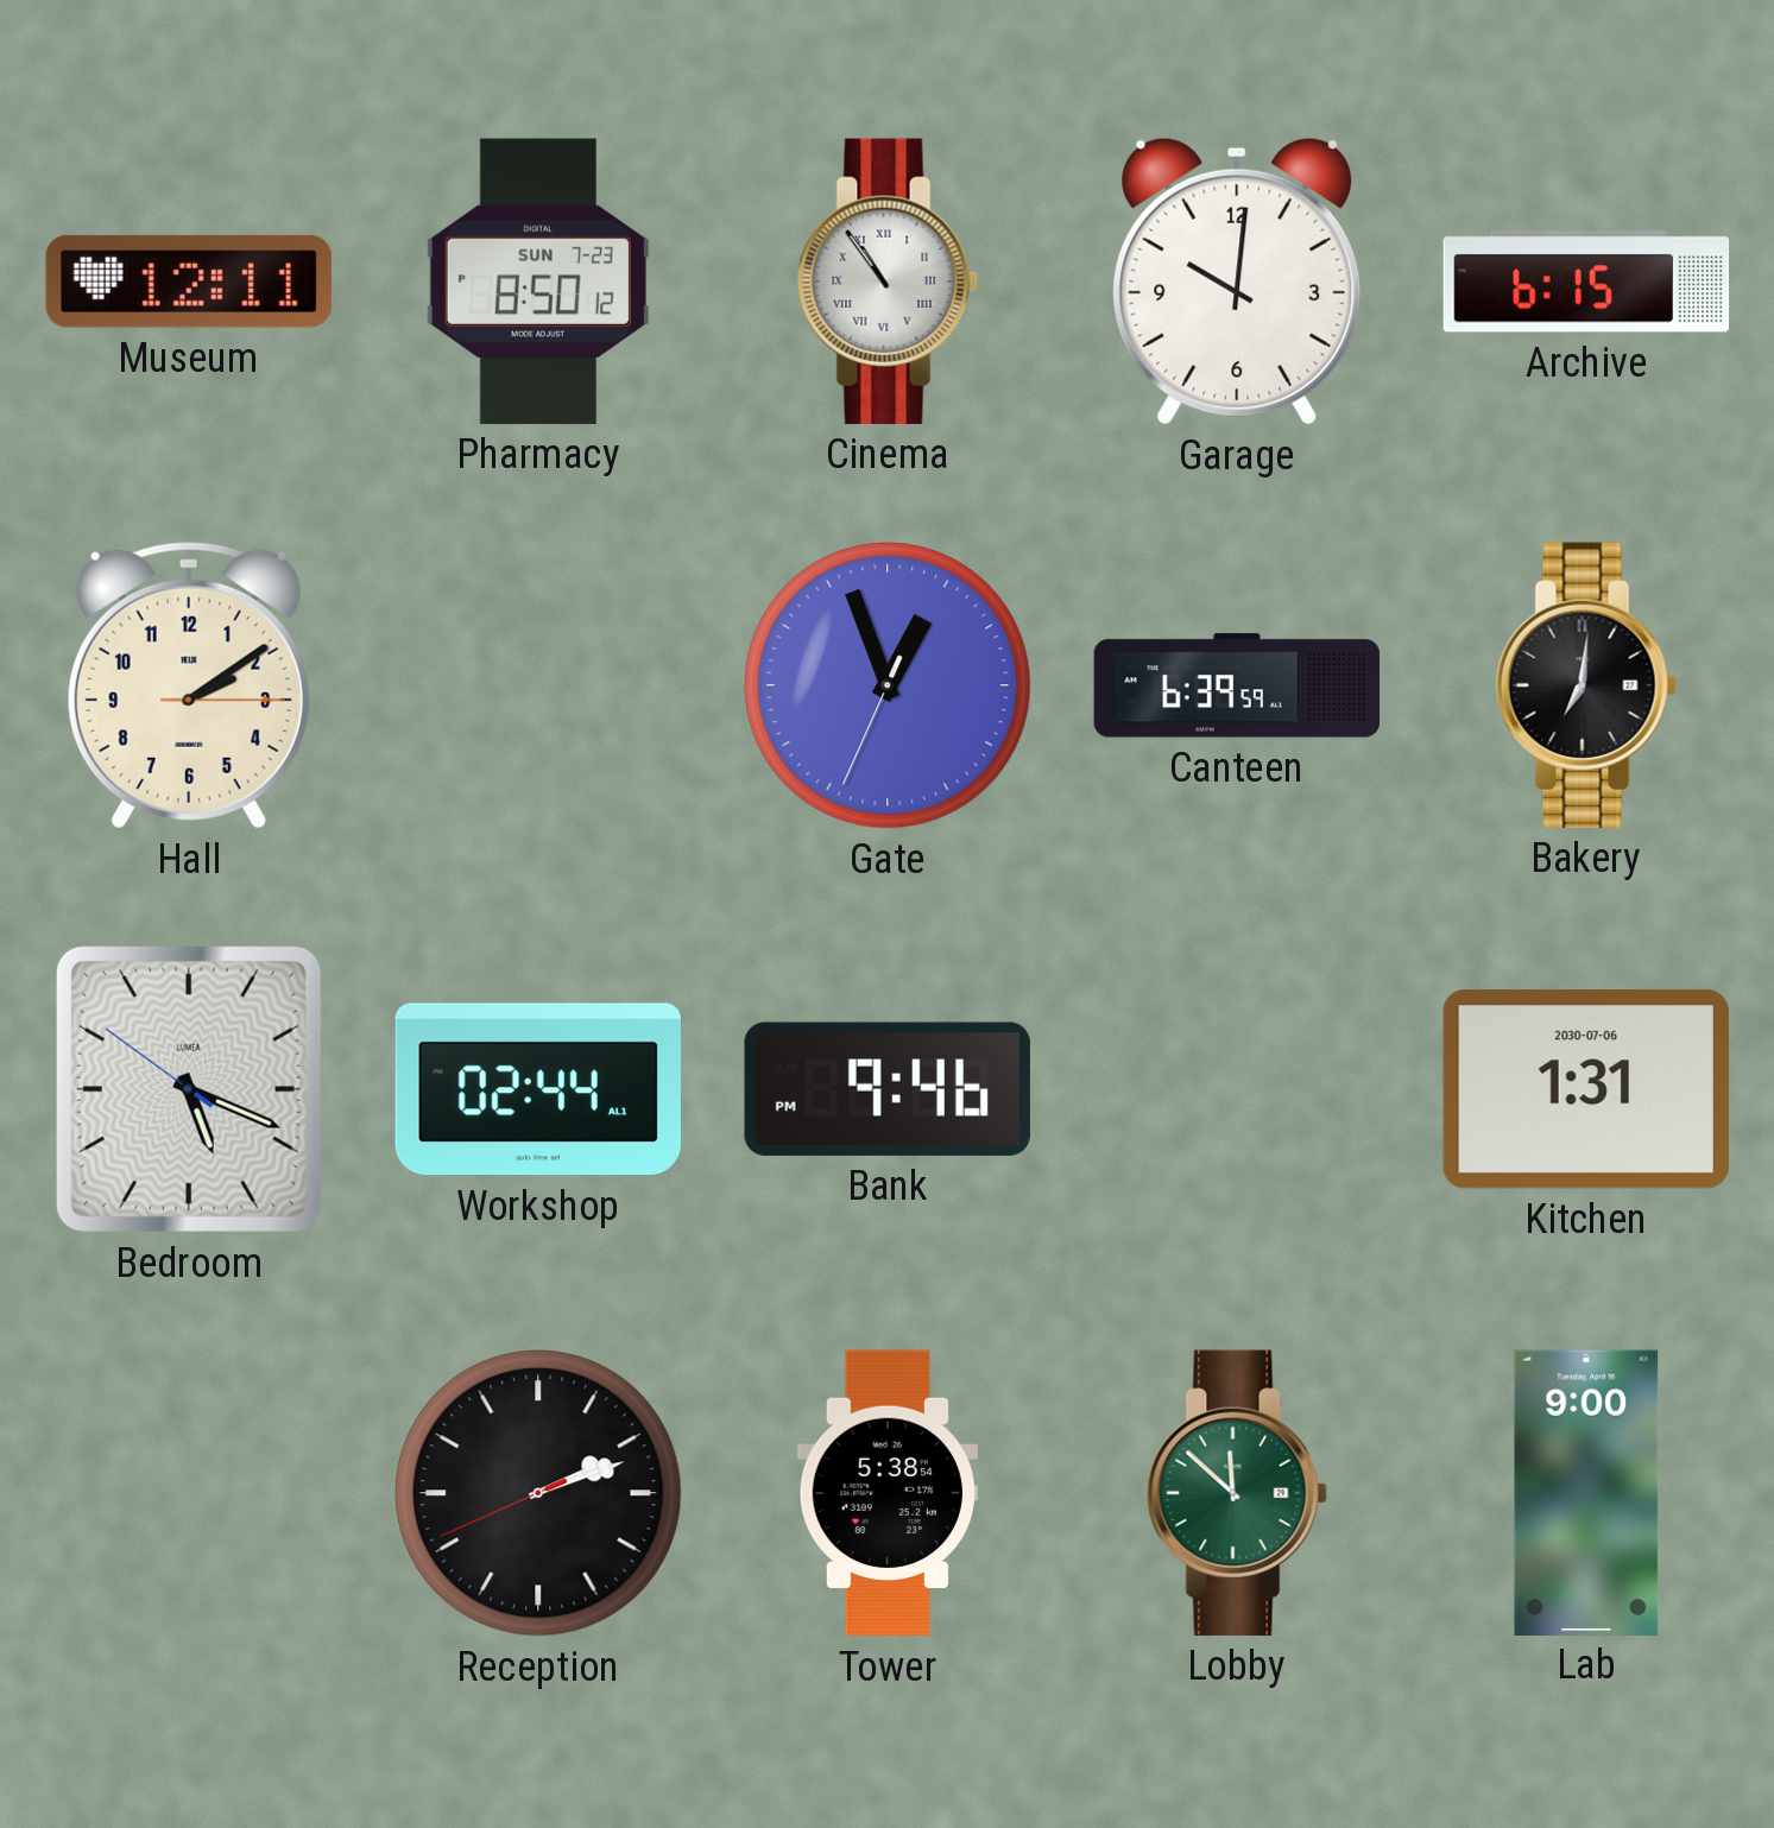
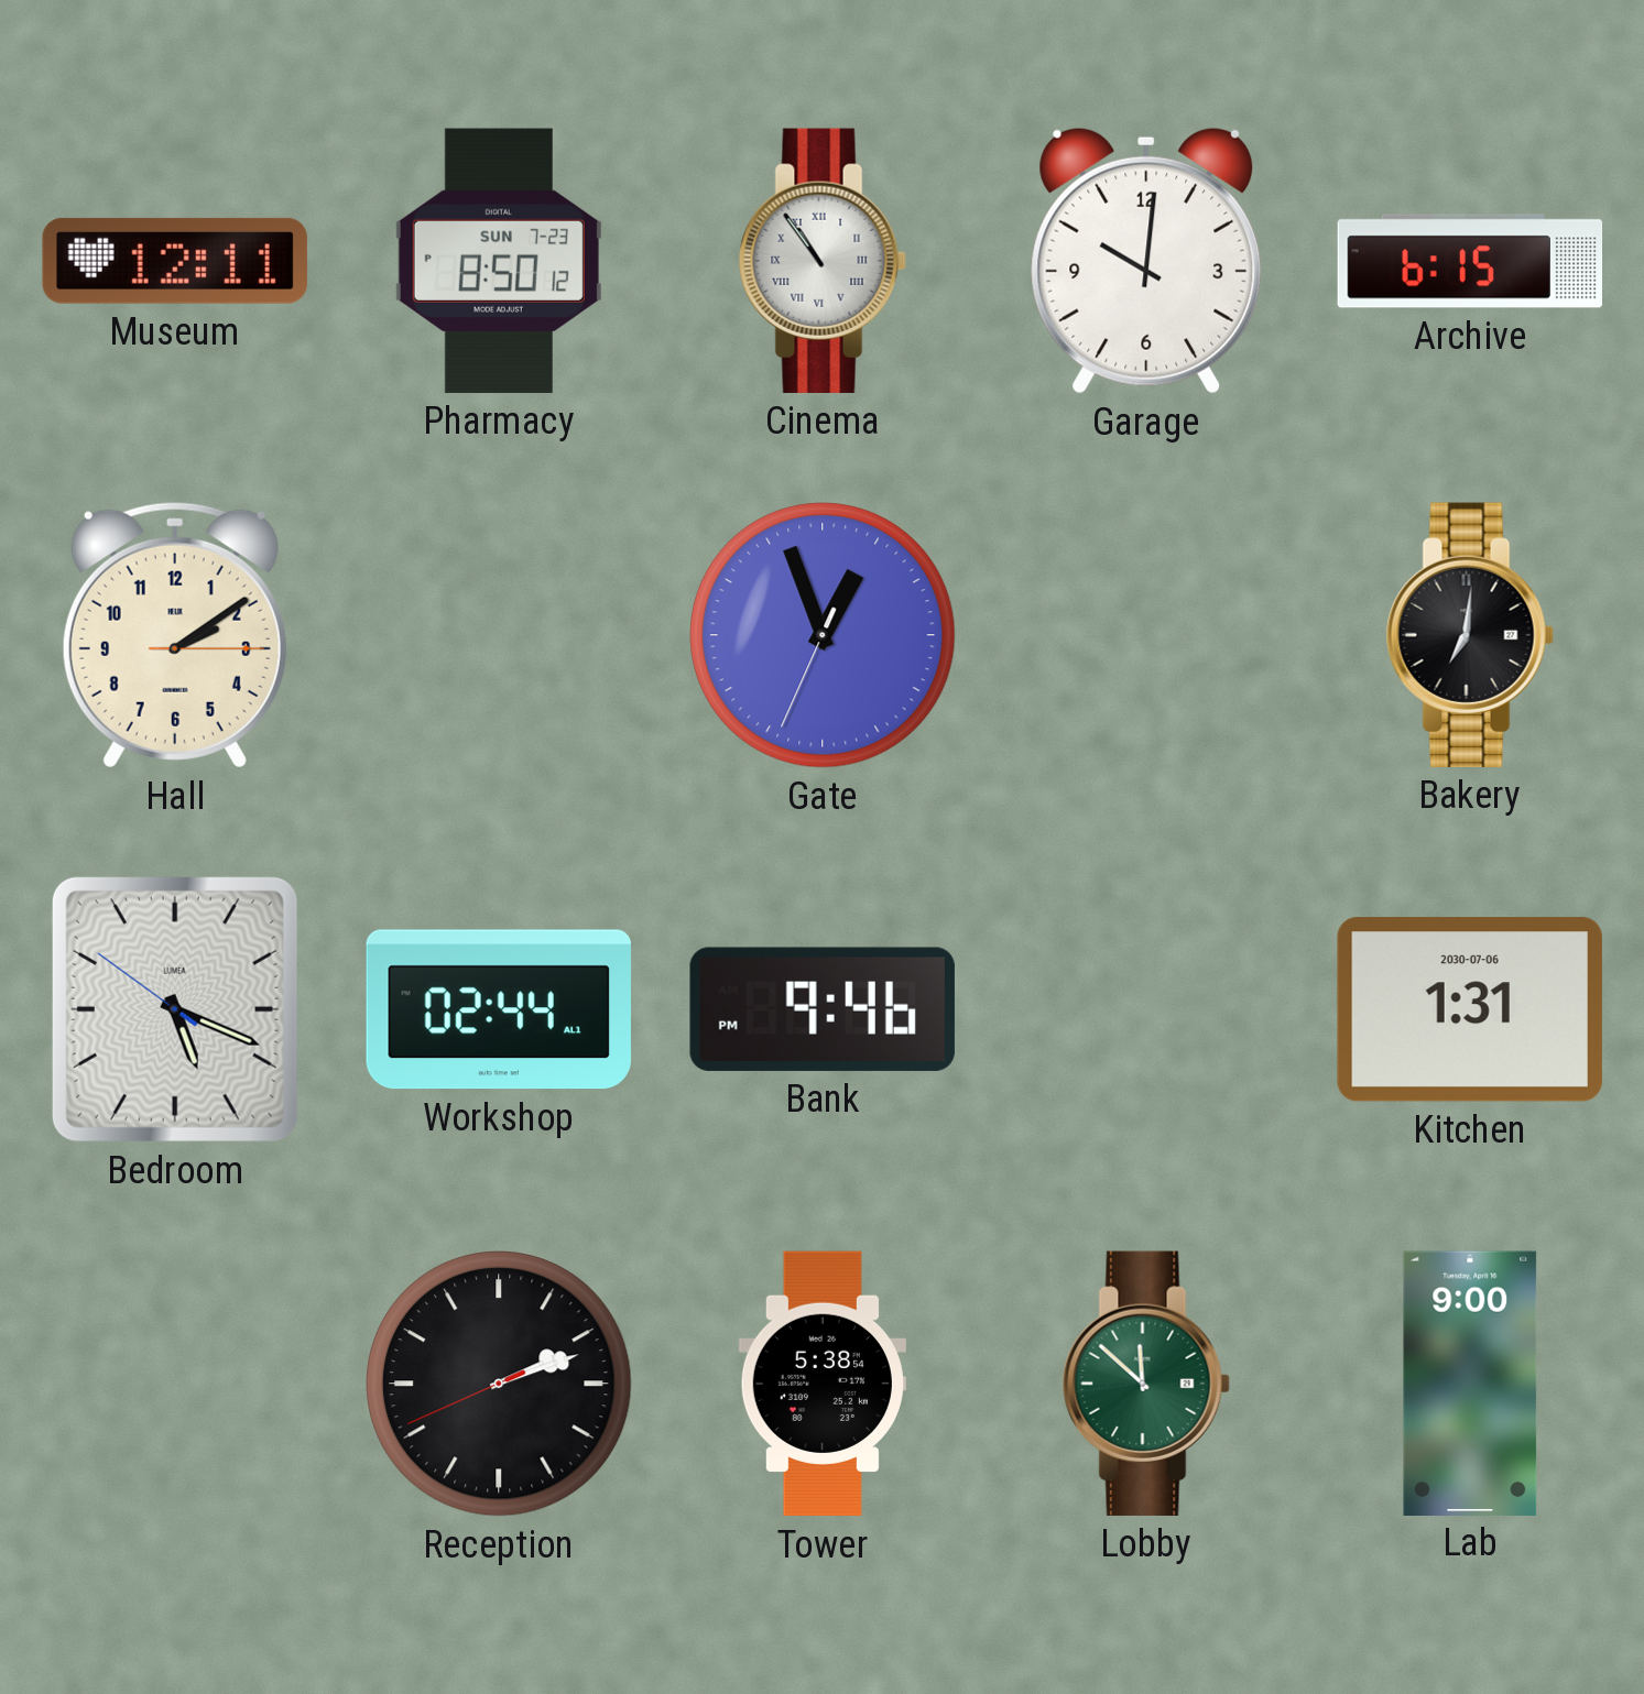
Canteen: 6:39 -> none (1237, 685)
